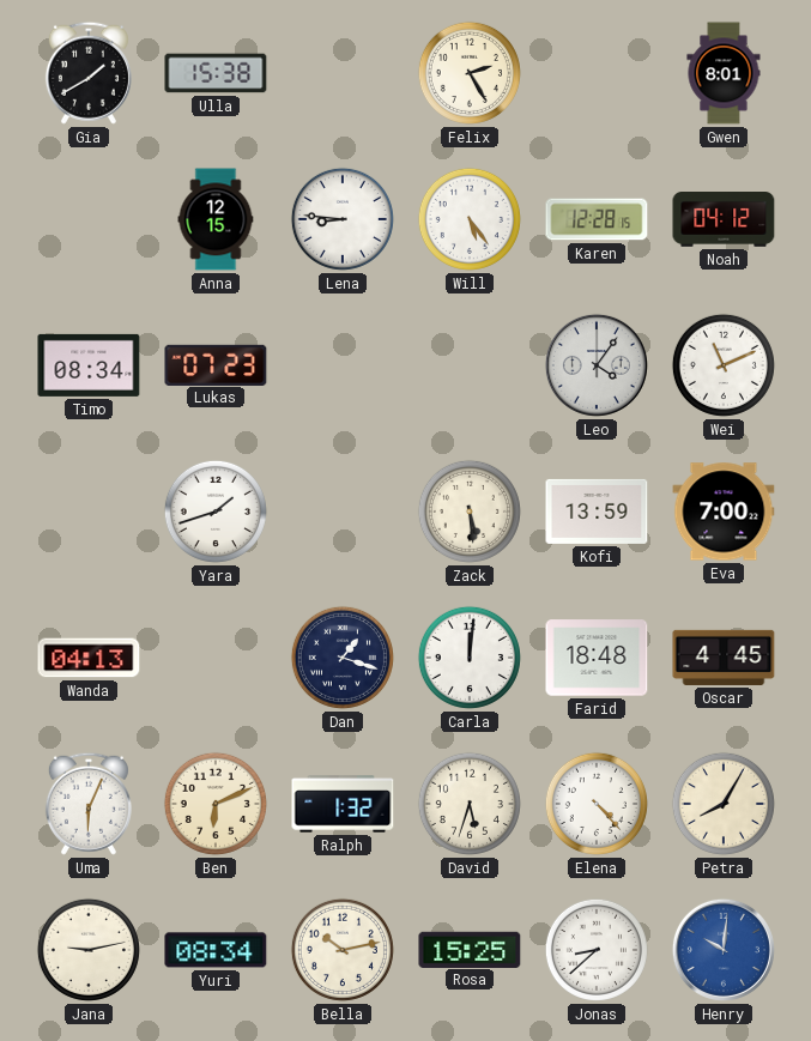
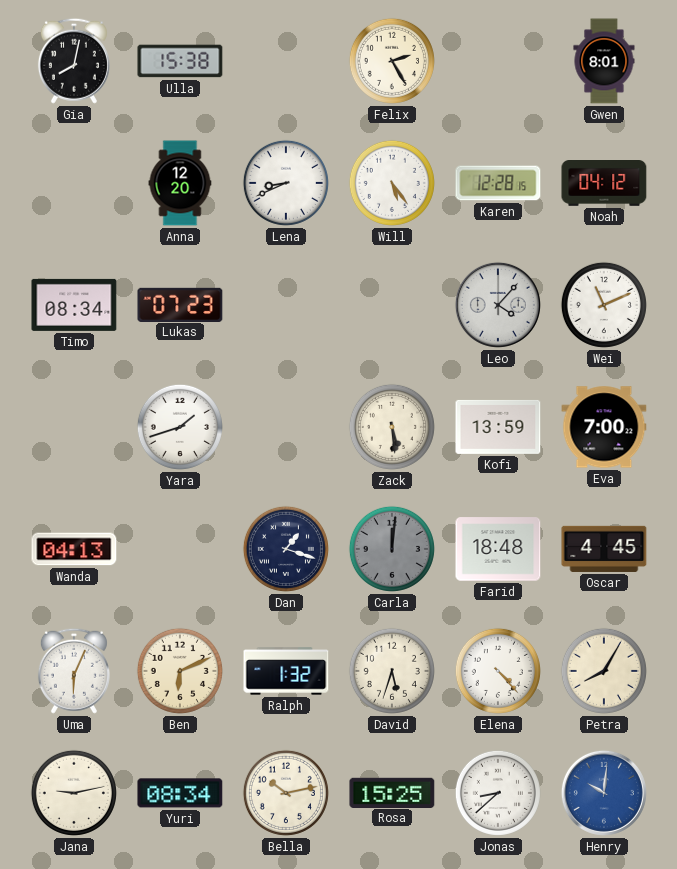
Gia: 1:40 -> 8:02 (74, 61)
Anna: 12:15 -> 12:20 (180, 183)
Lena: 8:46 -> 8:41 (286, 183)
Leo: 4:06 -> 4:07 (498, 305)
Carla dial: white -> grey (392, 549)
